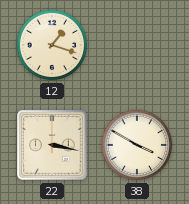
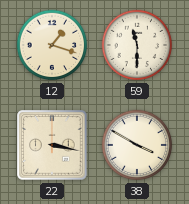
59: none -> 11:30 (137, 45)
